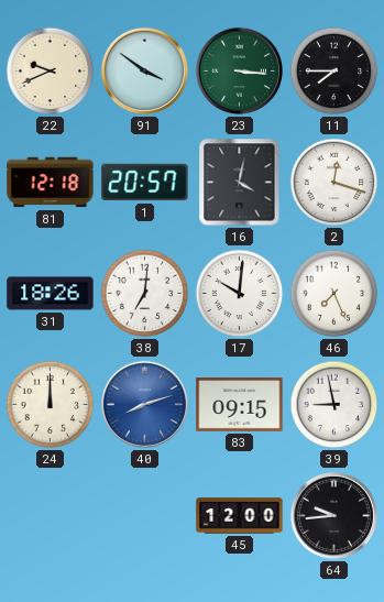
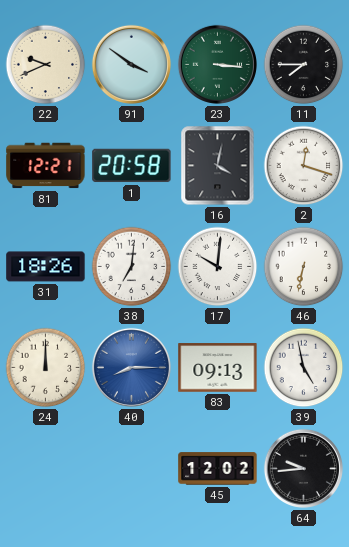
81: 12:18 -> 12:21 (46, 166)
1: 20:57 -> 20:58 (132, 166)
46: 7:26 -> 6:32 (304, 267)
40: 8:12 -> 8:15 (131, 367)
83: 09:15 -> 09:13 (218, 368)
39: 8:58 -> 4:58 (304, 368)
45: 12:00 -> 12:02 (218, 469)
